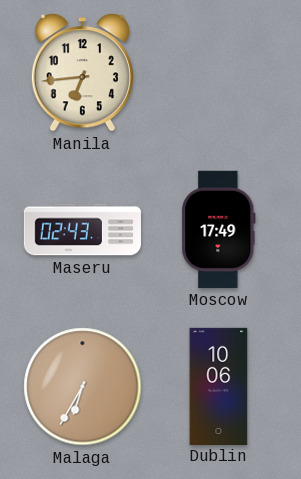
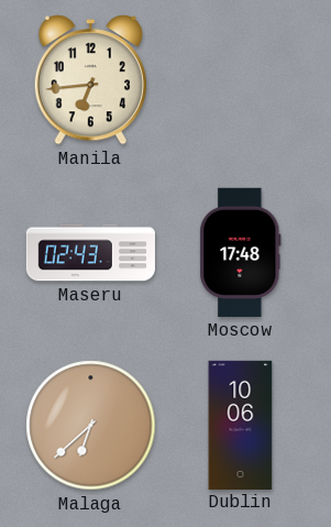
Moscow: 17:49 -> 17:48 (241, 252)
Malaga: 6:35 -> 6:38 (91, 426)
